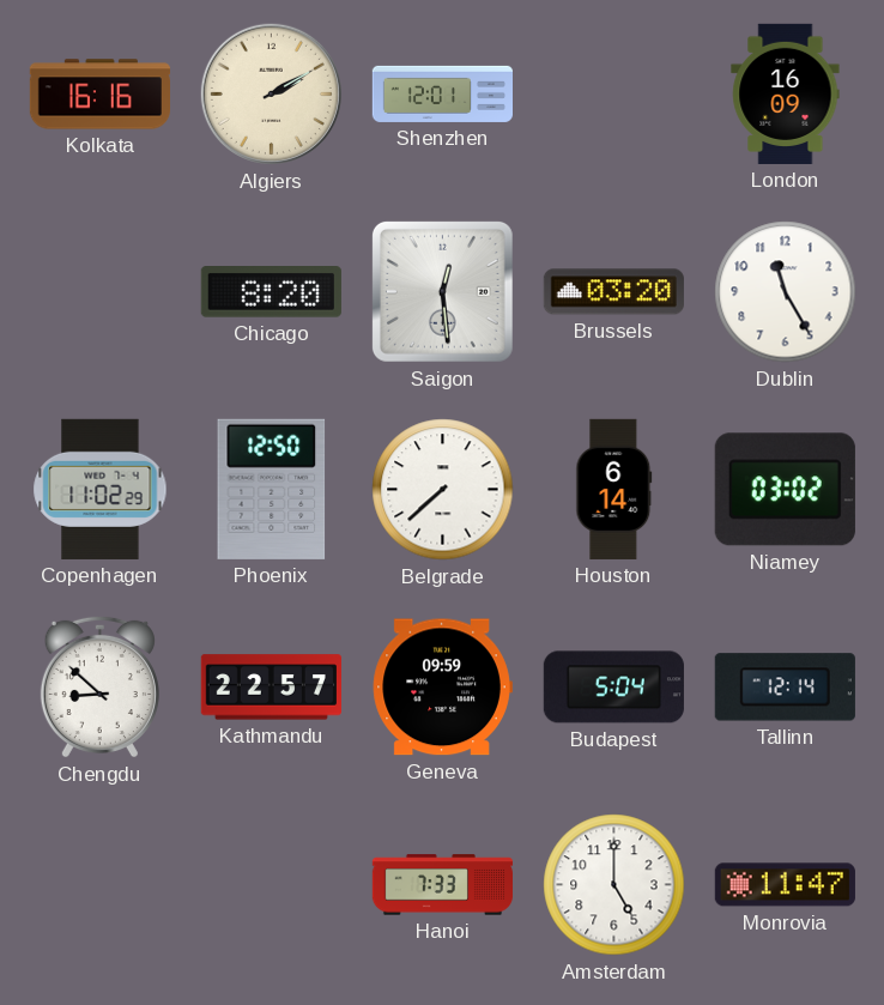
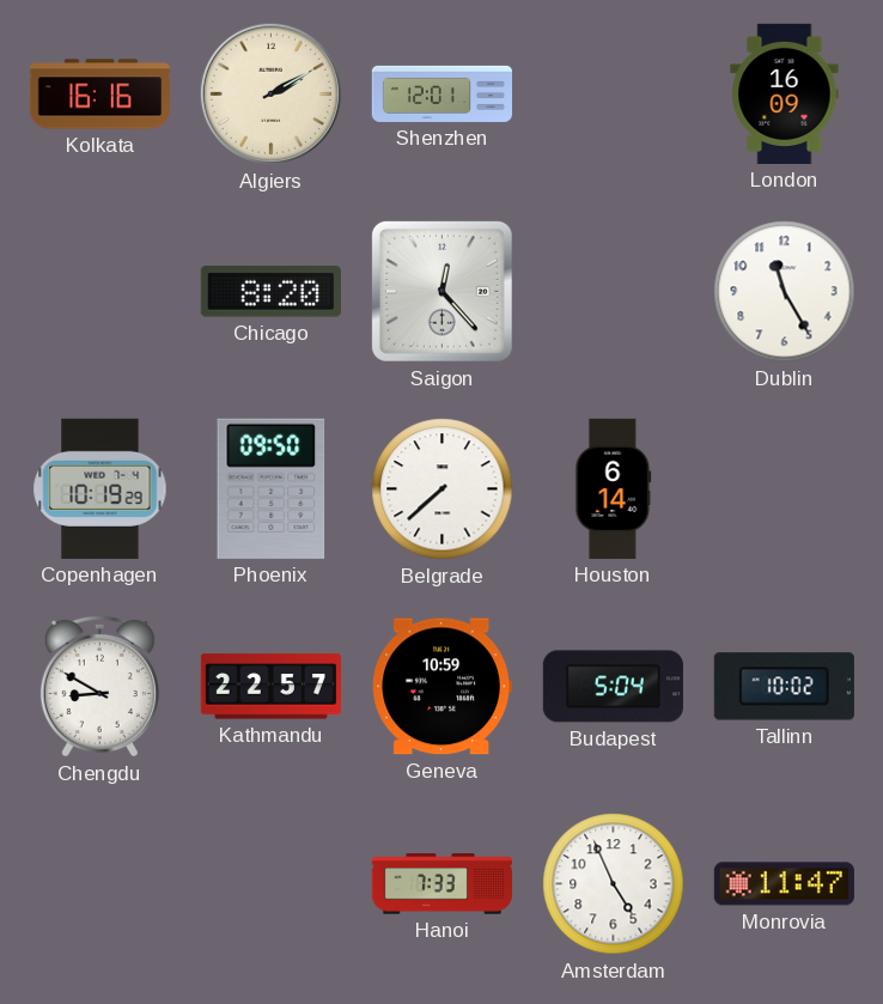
Saigon: 12:29 -> 12:23 (441, 291)
Brussels: 03:20 -> none (613, 292)
Copenhagen: 11:02 -> 10:19 (101, 488)
Phoenix: 12:50 -> 09:50 (272, 488)
Niamey: 03:02 -> none (785, 490)
Chengdu: 8:52 -> 8:50 (99, 686)
Geneva: 09:59 -> 10:59 (441, 687)
Tallinn: 12:14 -> 10:02 (784, 687)
Amsterdam: 5:00 -> 4:56 (614, 884)
